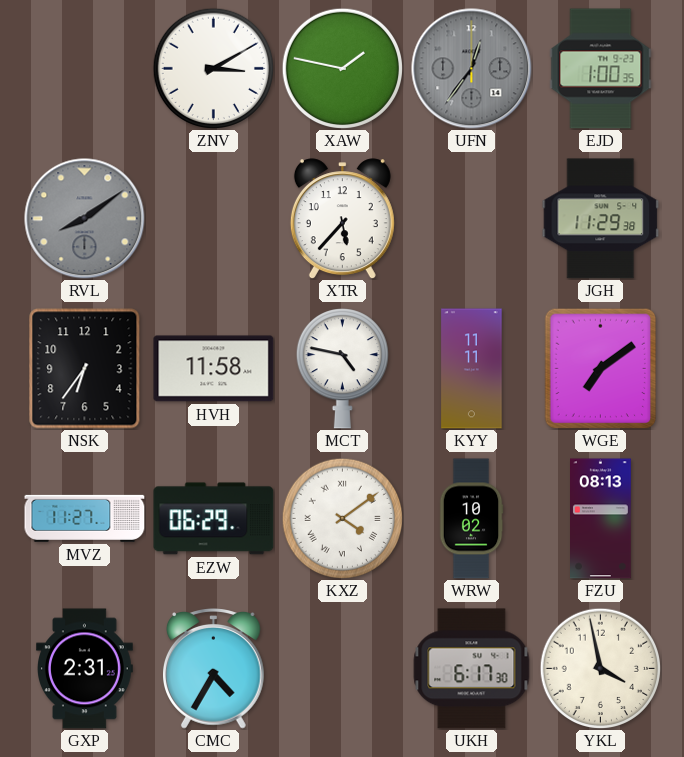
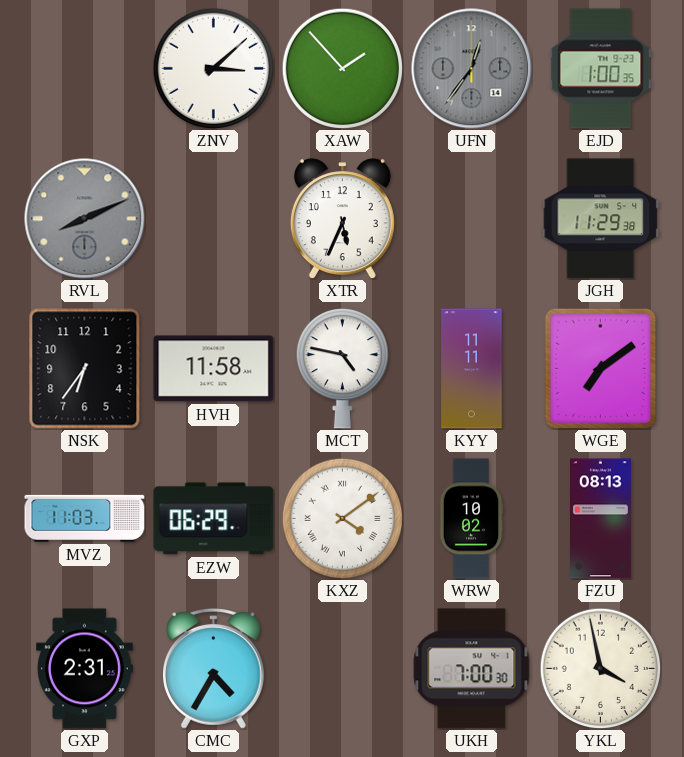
ZNV: 3:10 -> 3:08 (213, 68)
XAW: 1:47 -> 1:53 (342, 68)
RVL: 8:09 -> 8:11 (85, 219)
XTR: 5:37 -> 5:34 (342, 219)
MVZ: 11:27 -> 11:03 (85, 518)
UKH: 6:17 -> 7:00 (472, 669)
